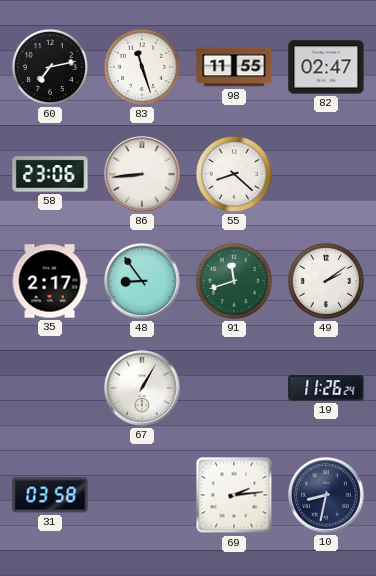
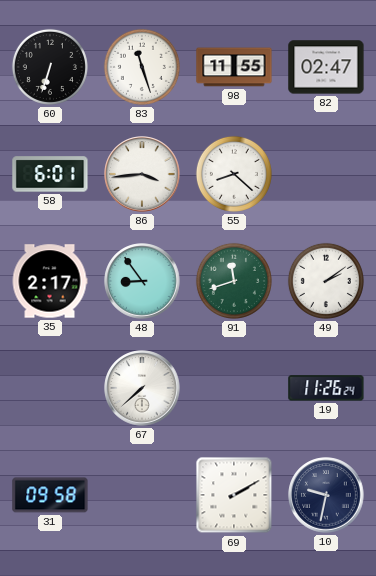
60: 7:13 -> 6:33 (50, 67)
58: 23:06 -> 6:01 (50, 174)
86: 8:44 -> 3:44 (142, 174)
67: 1:05 -> 7:38 (142, 388)
31: 03:58 -> 09:58 (50, 495)
69: 2:14 -> 2:10 (234, 495)
10: 8:32 -> 9:32 (326, 495)
